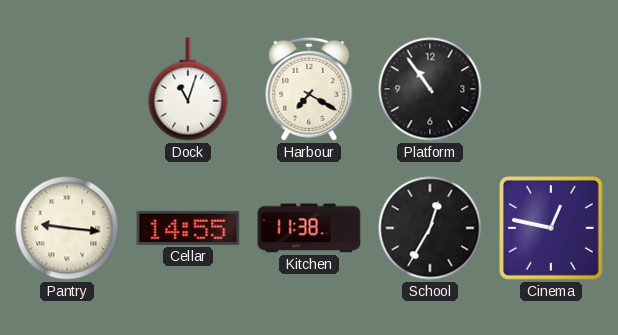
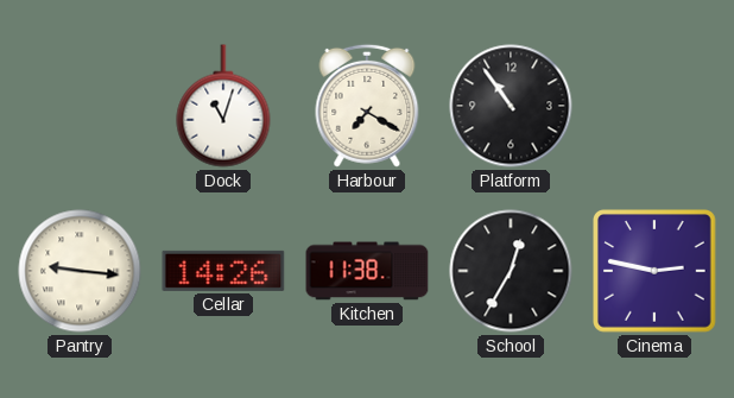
Cellar: 14:55 -> 14:26 (223, 271)
Cinema: 12:47 -> 2:47 (656, 272)
